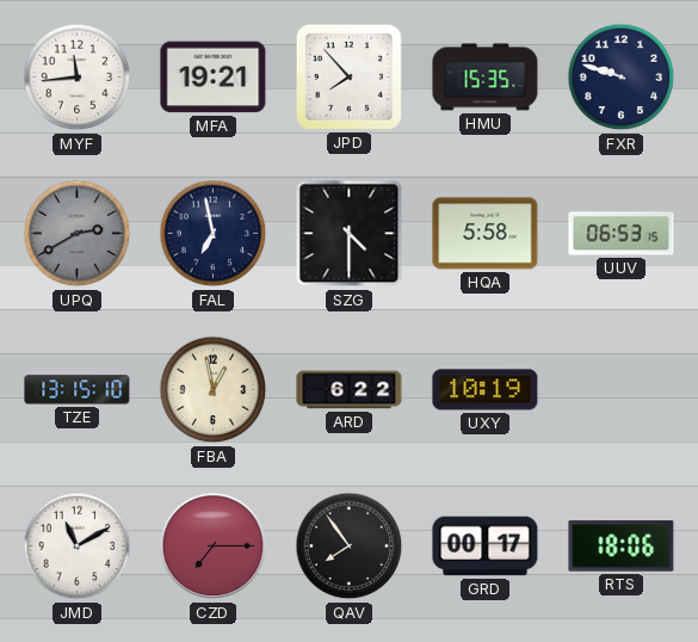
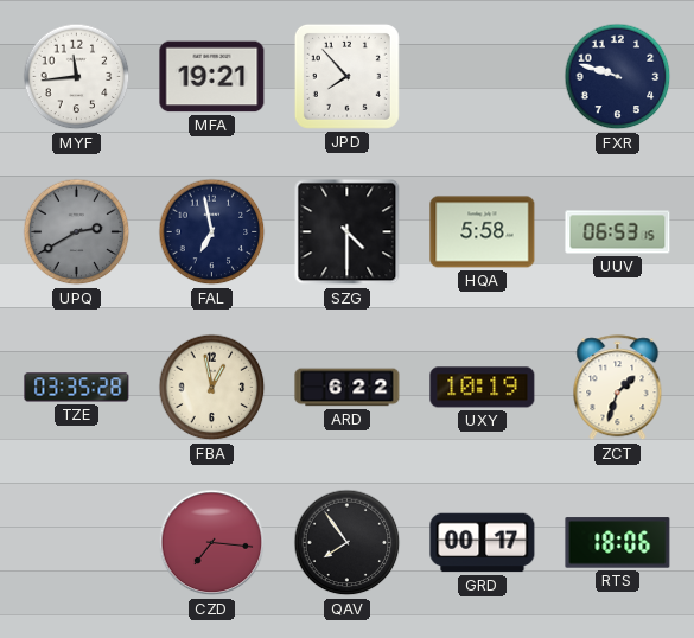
HMU: 15:35 -> none (486, 78)
TZE: 13:15 -> 03:35 (77, 388)
ZCT: none -> 1:33 (618, 388)
JMD: 11:10 -> none (78, 547)
CZD: 7:15 -> 7:16 (212, 543)
